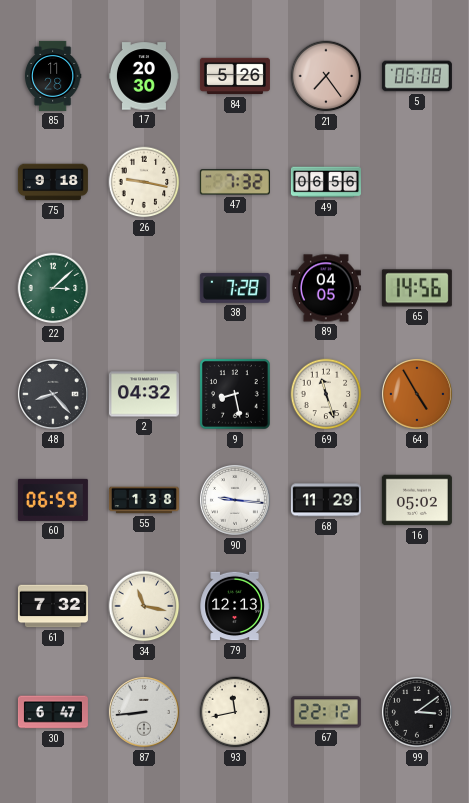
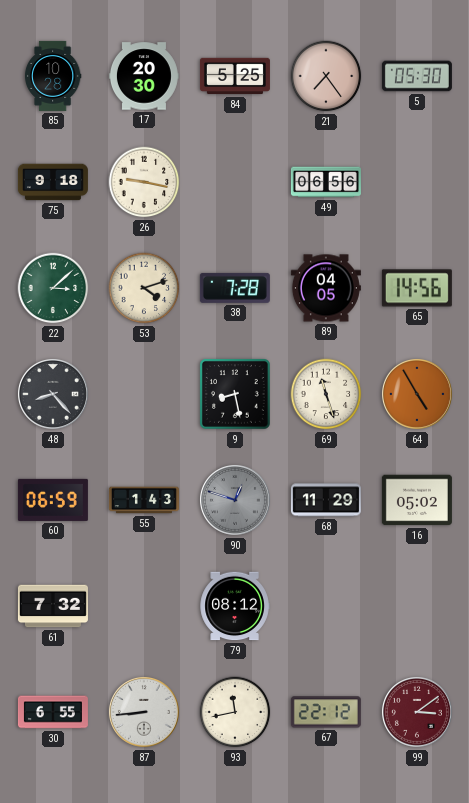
85: 11:28 -> 10:28 (53, 76)
84: 5:26 -> 5:25 (235, 76)
5: 06:08 -> 05:30 (417, 76)
47: 7:32 -> none (235, 182)
53: none -> 4:12 (144, 288)
2: 04:32 -> none (144, 394)
55: 1:38 -> 1:43 (144, 500)
90: 9:16 -> 12:48 (235, 500)
90 dial: white -> grey (235, 500)
34: 11:17 -> none (144, 606)
79: 12:13 -> 08:12 (235, 606)
30: 6:47 -> 6:55 (53, 712)
99 dial: black -> burgundy (417, 712)
